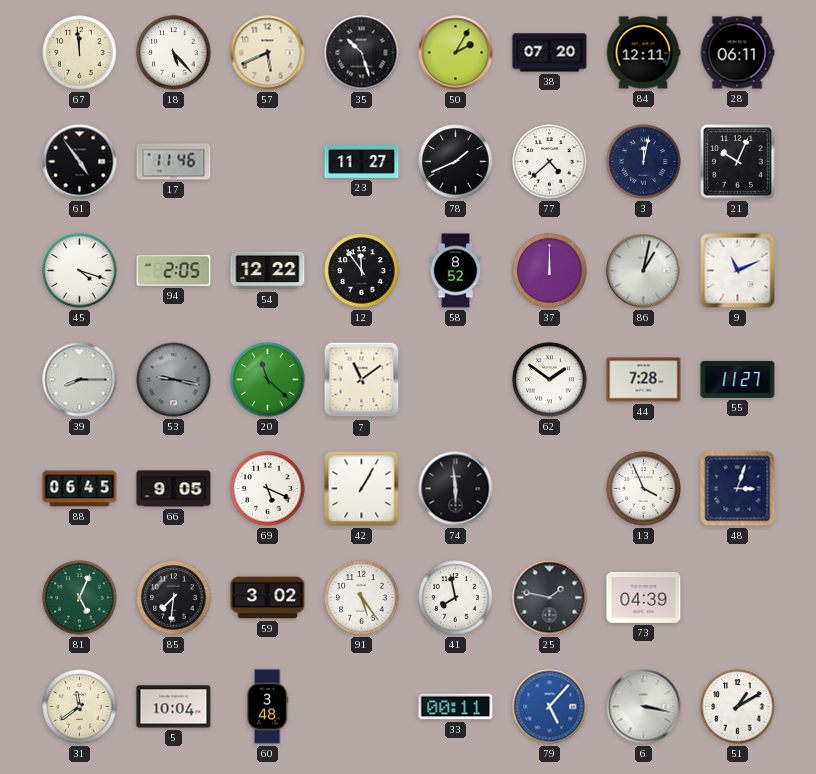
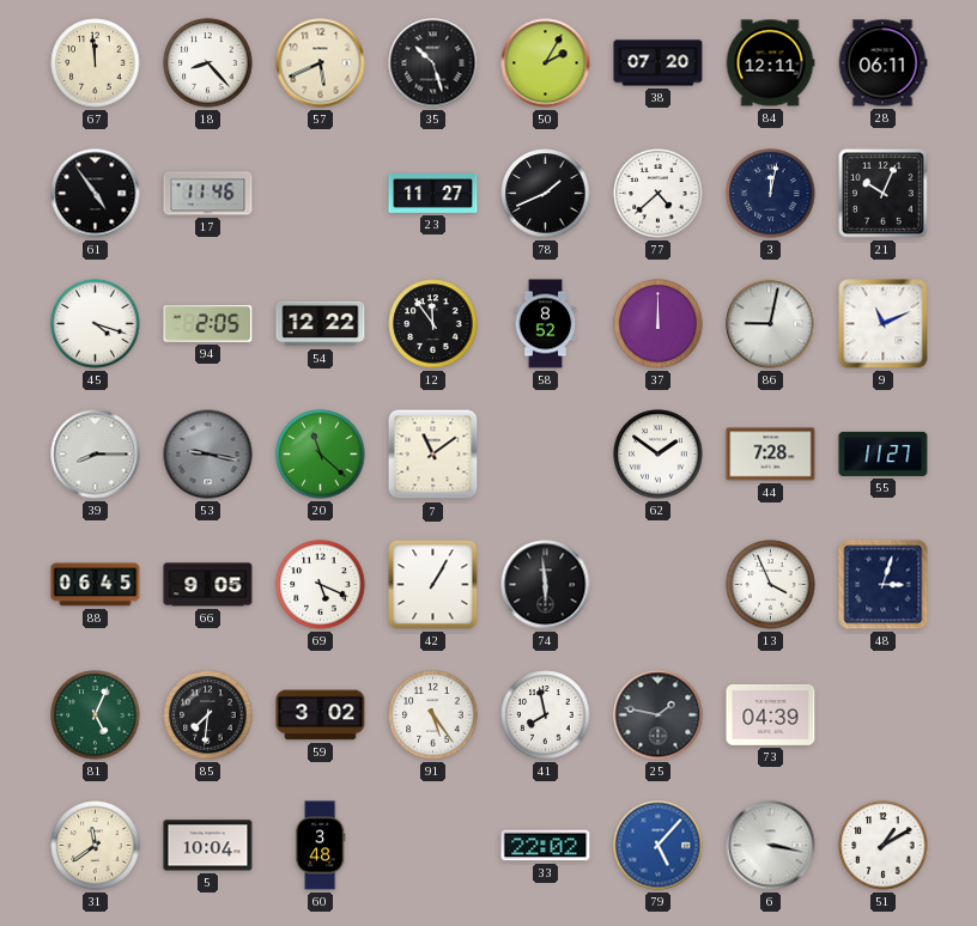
18: 5:23 -> 8:23 (208, 63)
86: 1:02 -> 9:02 (771, 324)
33: 00:11 -> 22:02 (546, 846)
